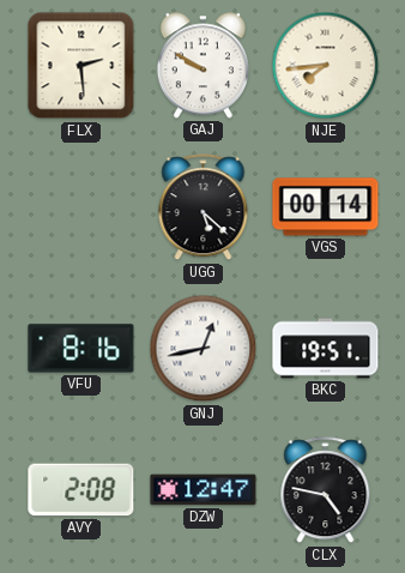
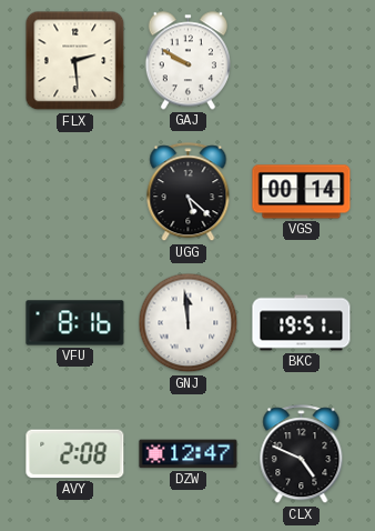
NJE: 7:44 -> none (326, 66)
GNJ: 12:43 -> 11:59 (189, 323)
CLX: 4:47 -> 4:49 (302, 454)
